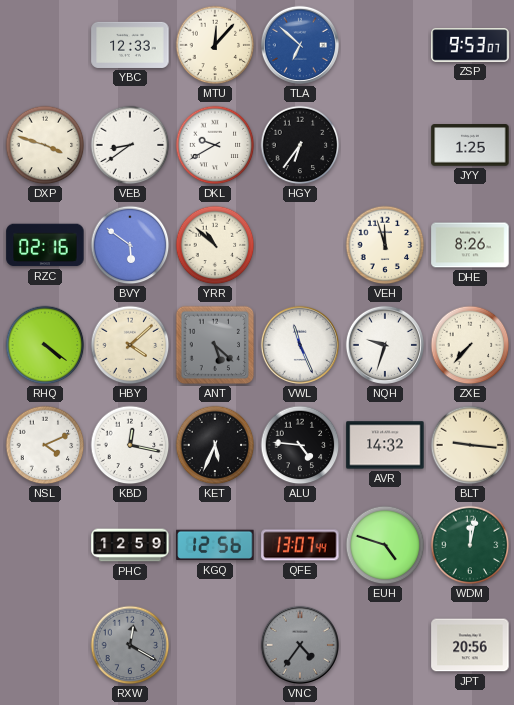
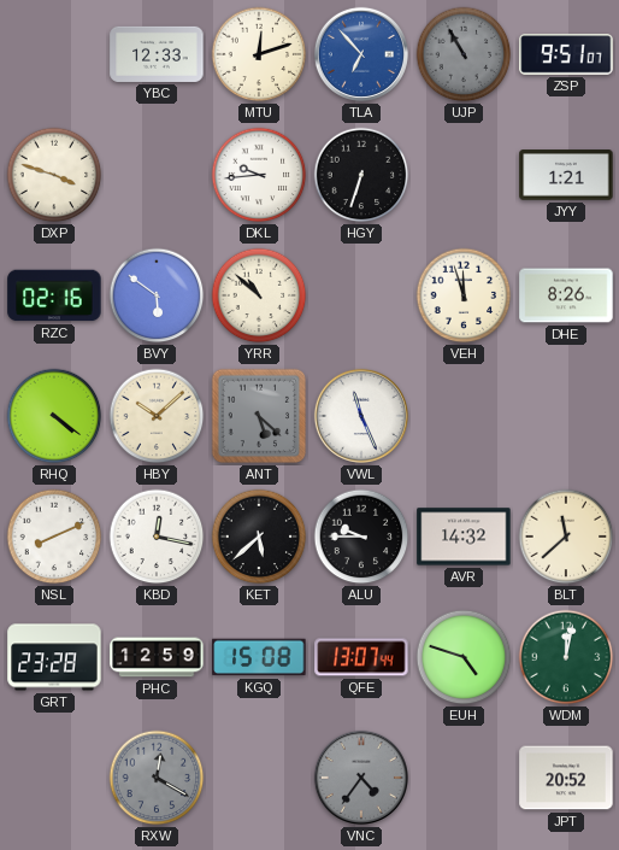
MTU: 12:07 -> 12:12 (259, 54)
TLA: 6:52 -> 6:53 (361, 54)
UJP: none -> 10:55 (464, 54)
ZSP: 9:53 -> 9:51 (566, 54)
VEB: 8:39 -> none (130, 145)
DKL: 9:40 -> 9:44 (259, 175)
HGY: 6:36 -> 6:33 (361, 175)
JYY: 1:25 -> 1:21 (566, 175)
HBY: 4:08 -> 10:08 (157, 416)
NQH: 9:33 -> none (385, 345)
ZXE: 7:37 -> none (470, 345)
NSL: 4:11 -> 8:11 (54, 537)
KET: 5:34 -> 5:38 (259, 537)
ALU: 4:46 -> 9:45 (361, 537)
BLT: 9:16 -> 11:38 (566, 537)
GRT: none -> 23:28 (54, 657)
KGQ: 12:56 -> 15:08 (259, 657)
JPT: 20:56 -> 20:52 (566, 778)
